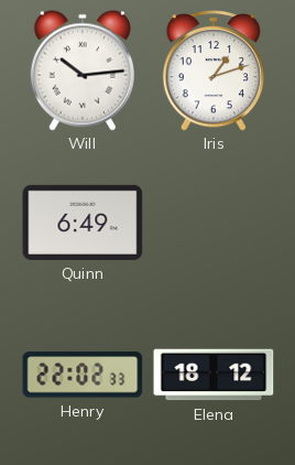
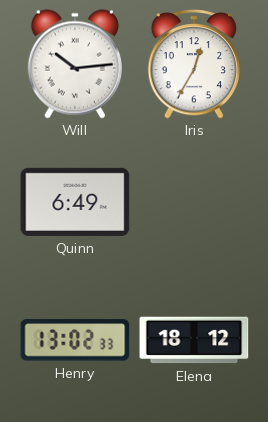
Iris: 1:12 -> 12:35 (193, 65)
Henry: 22:02 -> 13:02 (75, 340)
